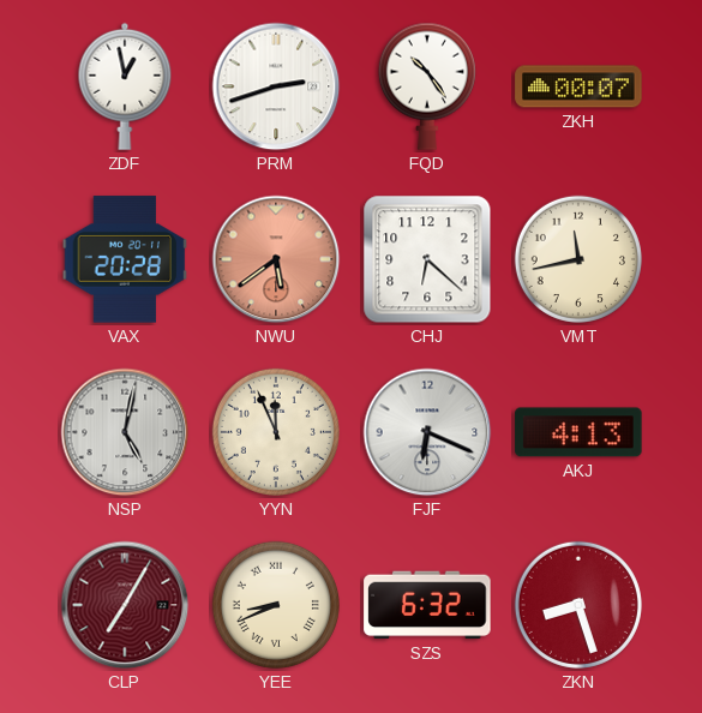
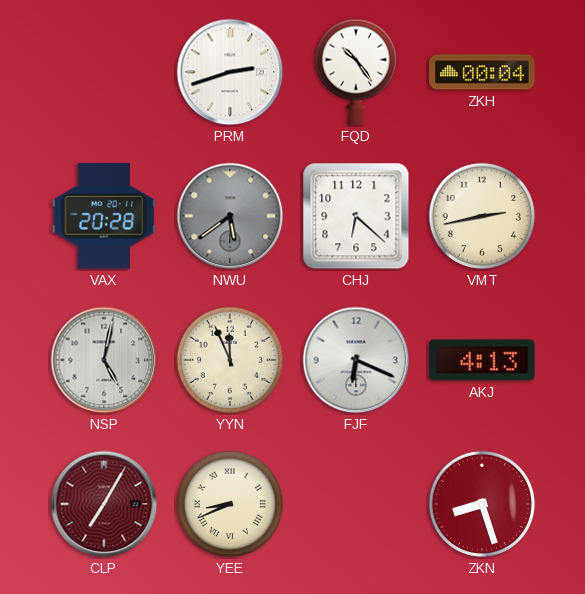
ZDF: 12:58 -> none (125, 86)
ZKH: 00:07 -> 00:04 (482, 72)
NWU dial: salmon -> grey (230, 216)
VMT: 11:43 -> 2:43 (482, 216)
SZS: 6:32 -> none (427, 605)
